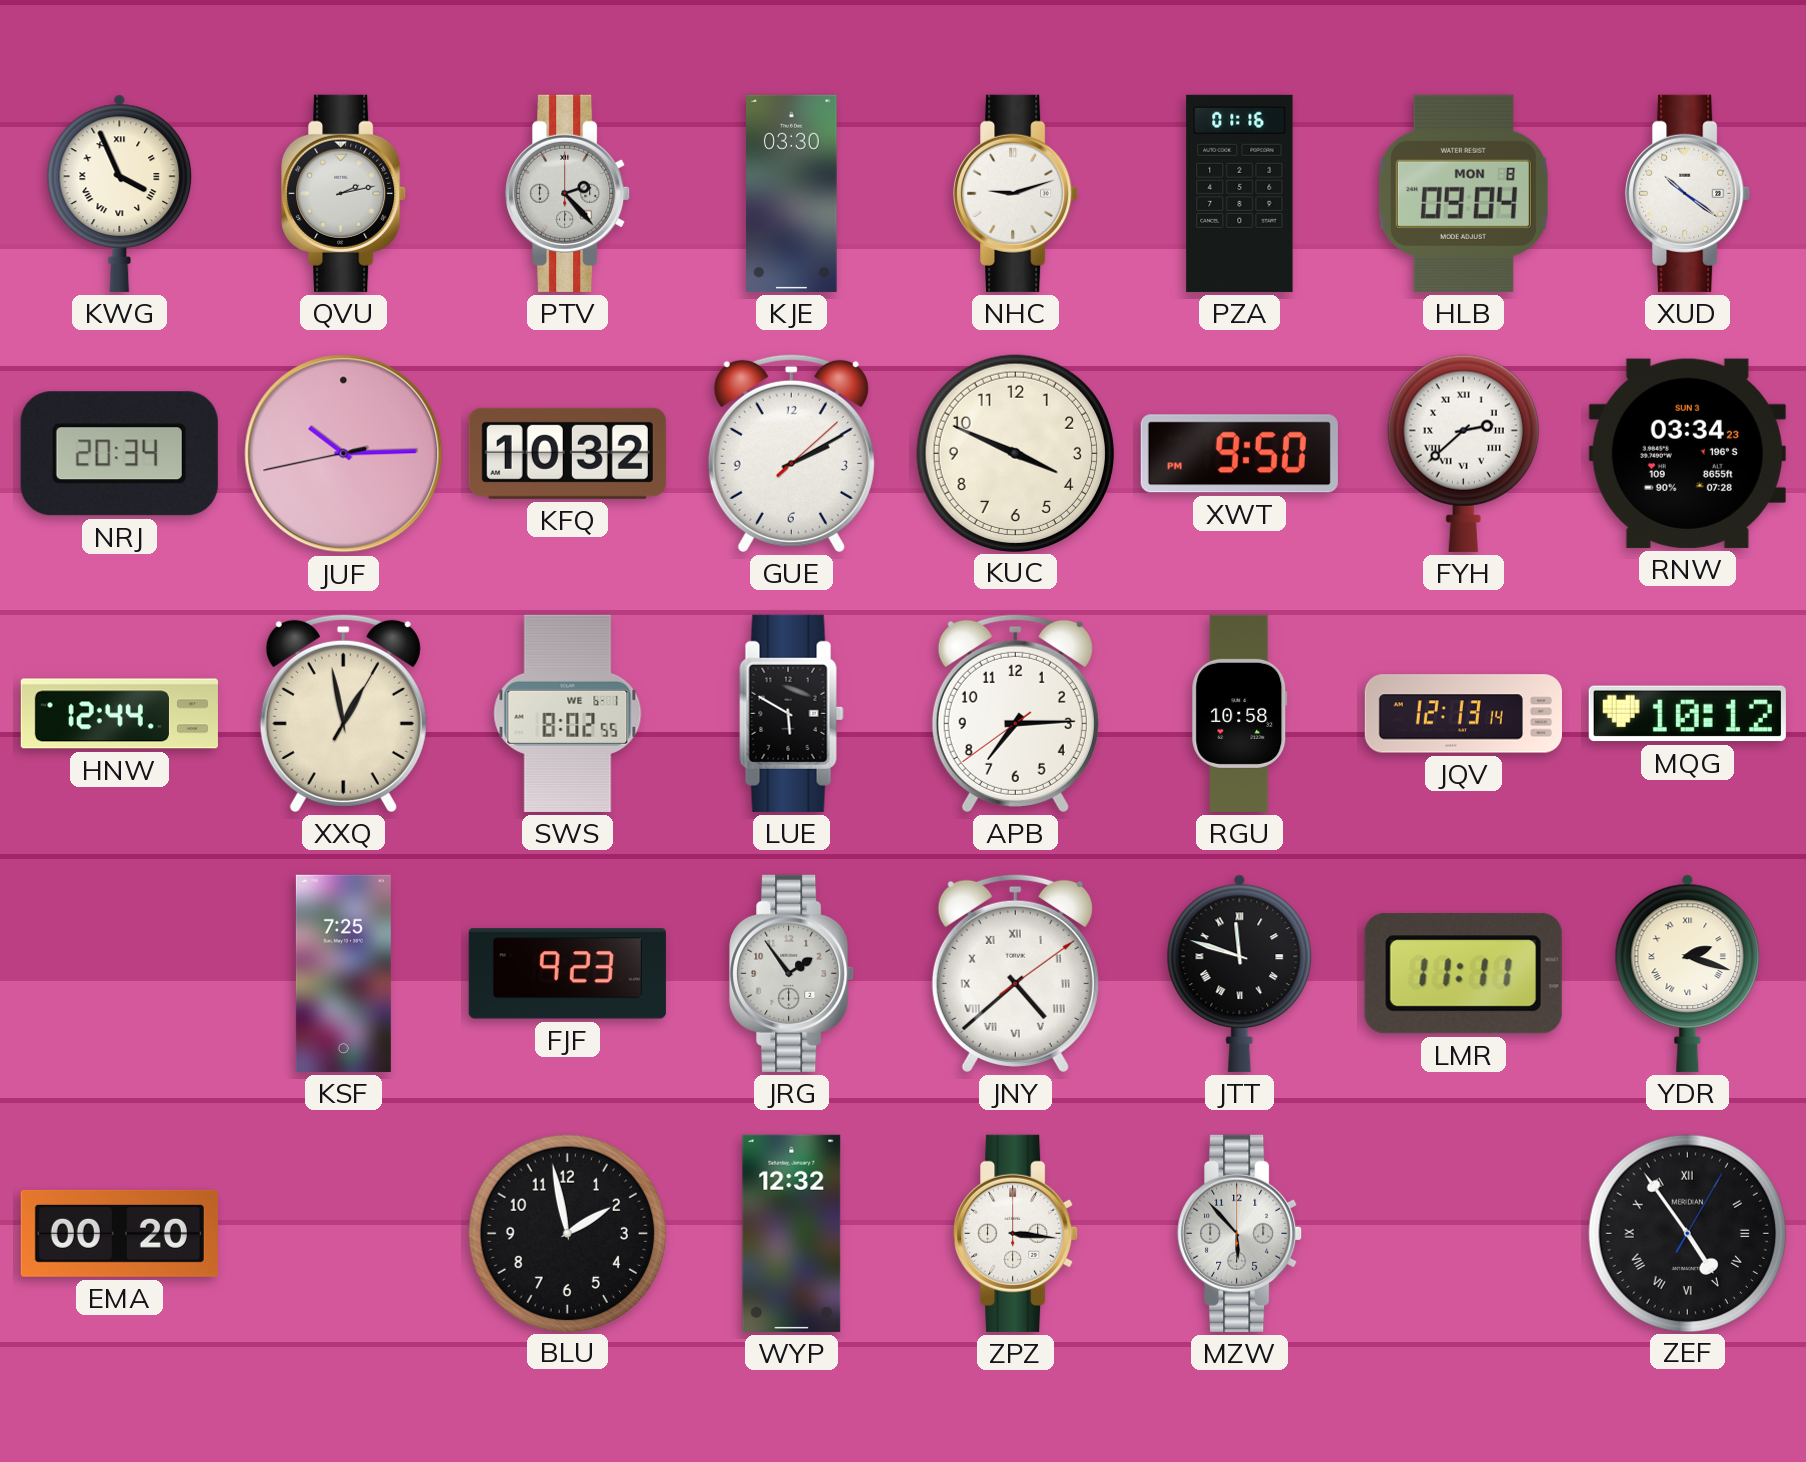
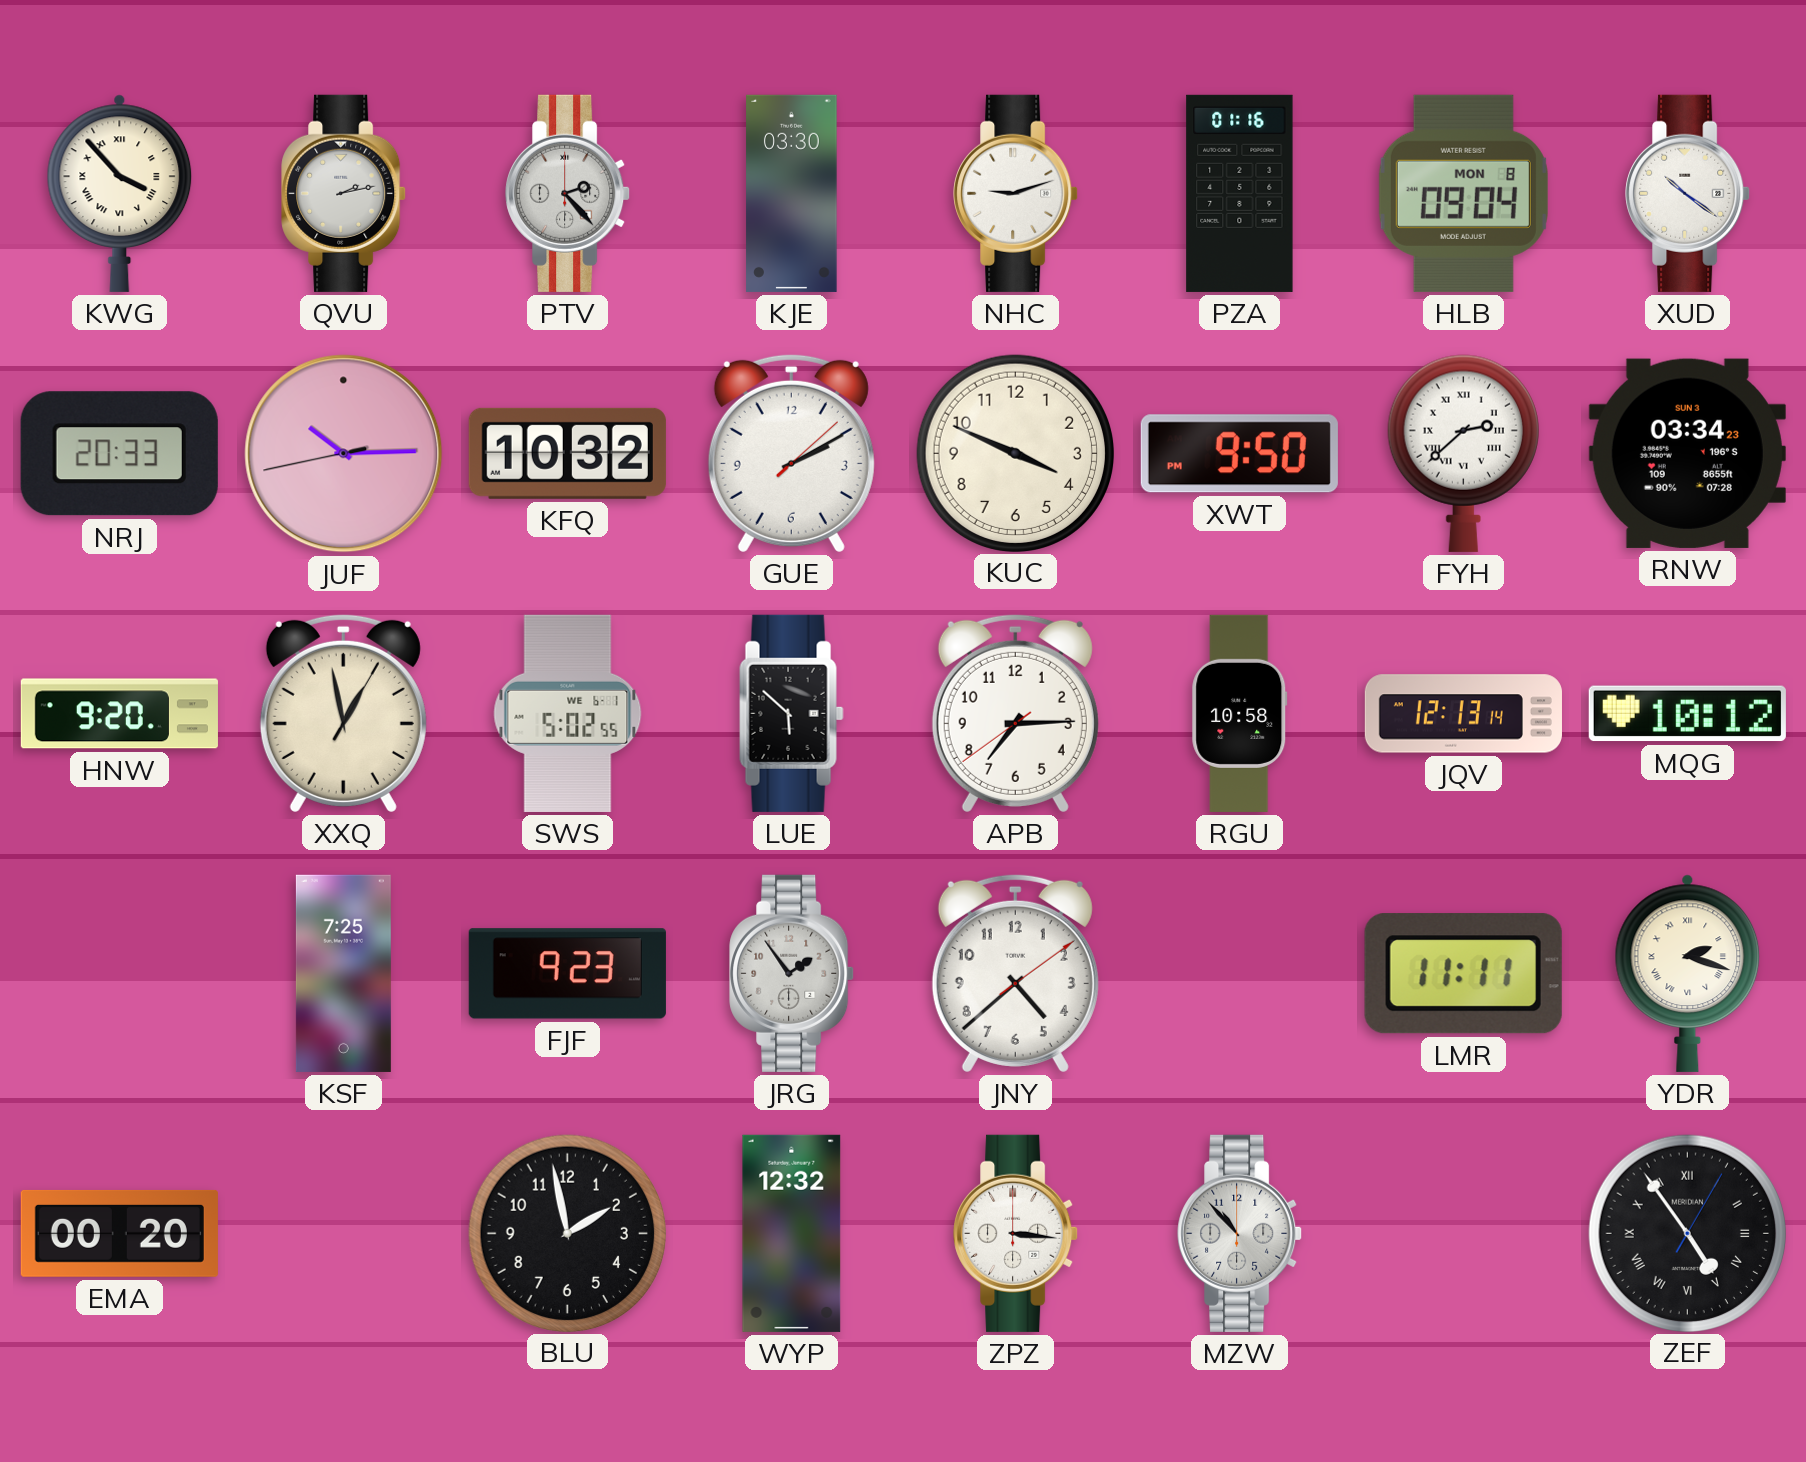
KWG: 3:56 -> 3:53 (120, 193)
NRJ: 20:34 -> 20:33 (119, 454)
HNW: 12:44 -> 9:20 (119, 714)
SWS: 8:02 -> 5:02 (568, 713)
LUE: 5:50 -> 5:52 (792, 713)
JNY numerals: Roman -> Arabic (1015, 973)
JTT: 11:48 -> none (1240, 973)
MZW: 5:53 -> 10:53 (1240, 1233)
